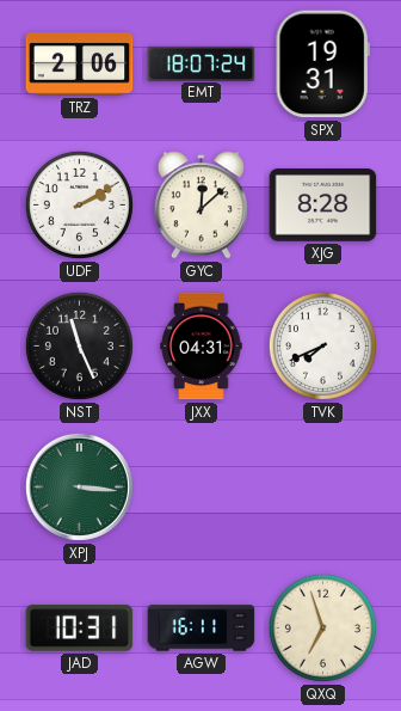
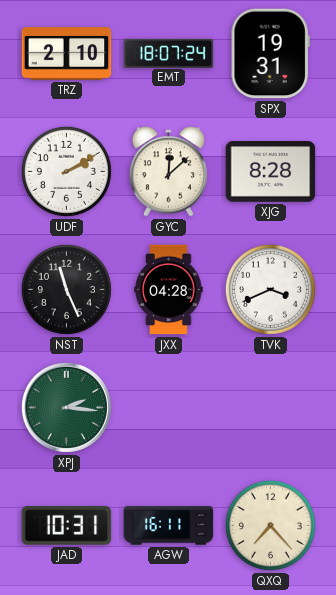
TRZ: 2:06 -> 2:10 (67, 54)
JXX: 04:31 -> 04:28 (169, 290)
TVK: 7:41 -> 3:41 (270, 289)
XPJ: 3:16 -> 2:16 (66, 407)
QXQ: 6:57 -> 7:23 (270, 525)
